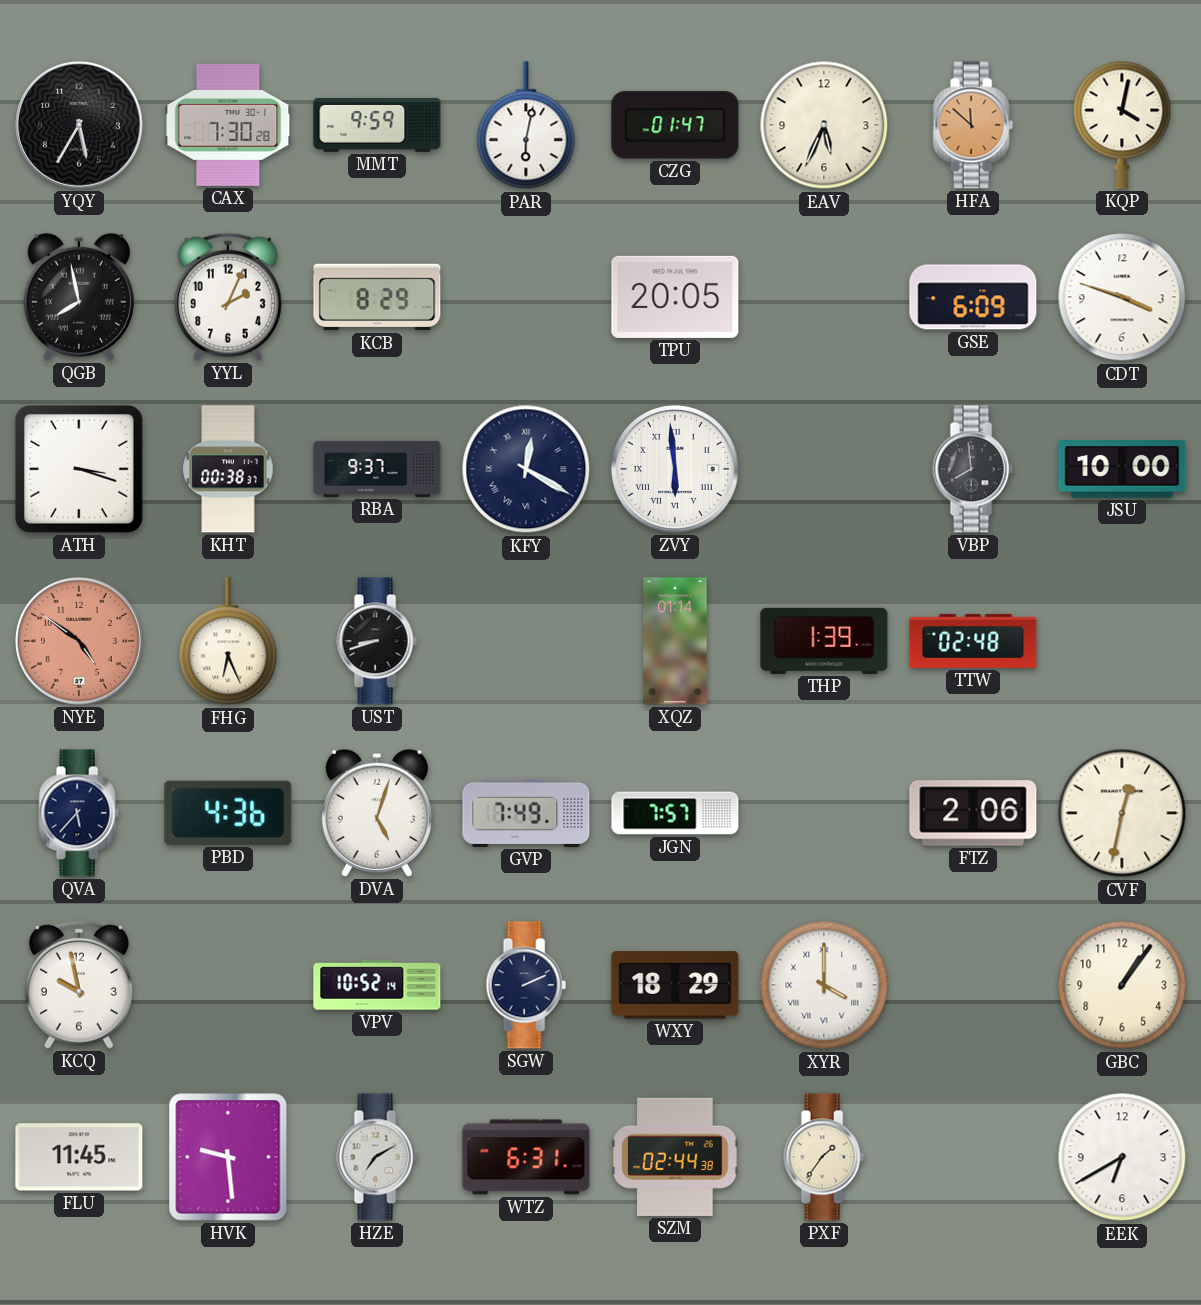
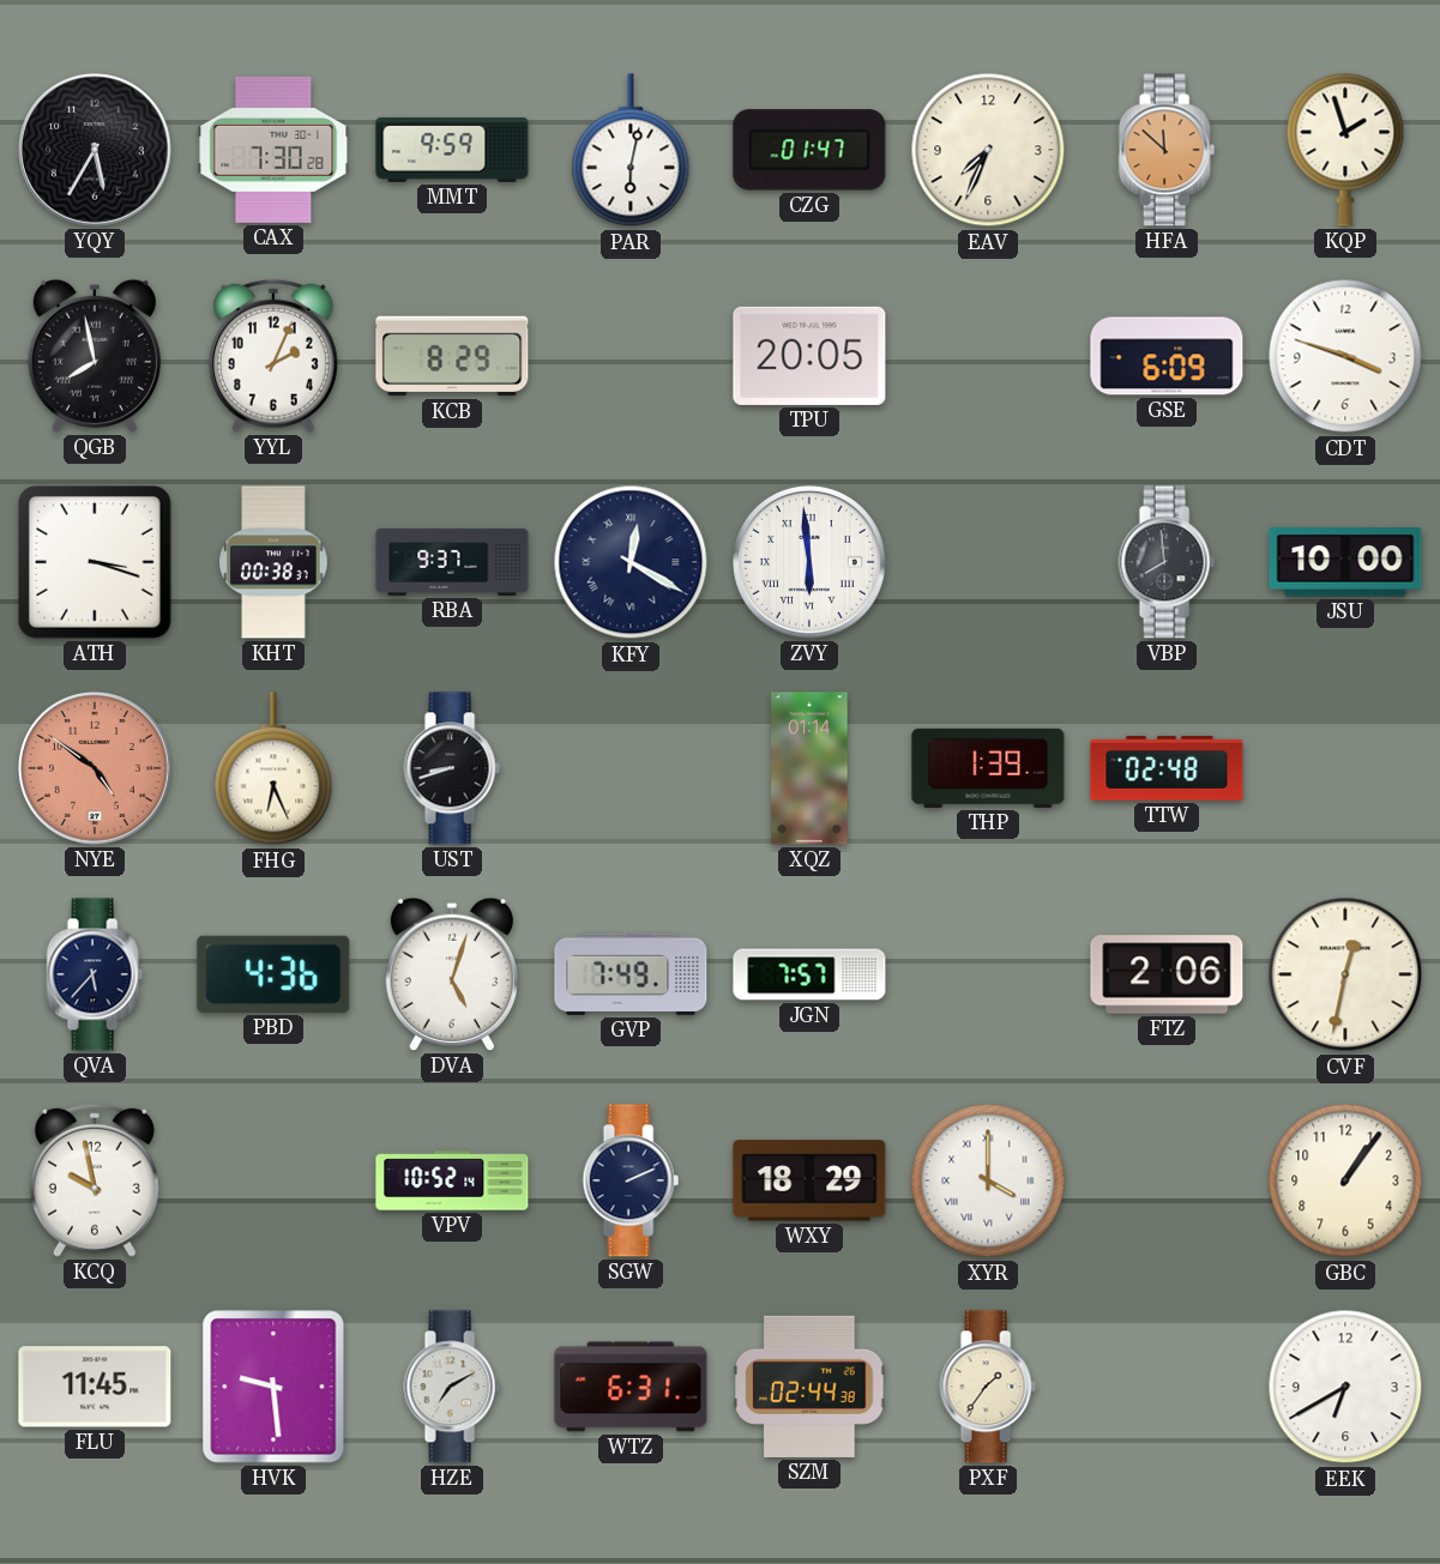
EAV: 5:34 -> 7:34 (988, 150)
KQP: 4:02 -> 1:57 (1345, 150)
